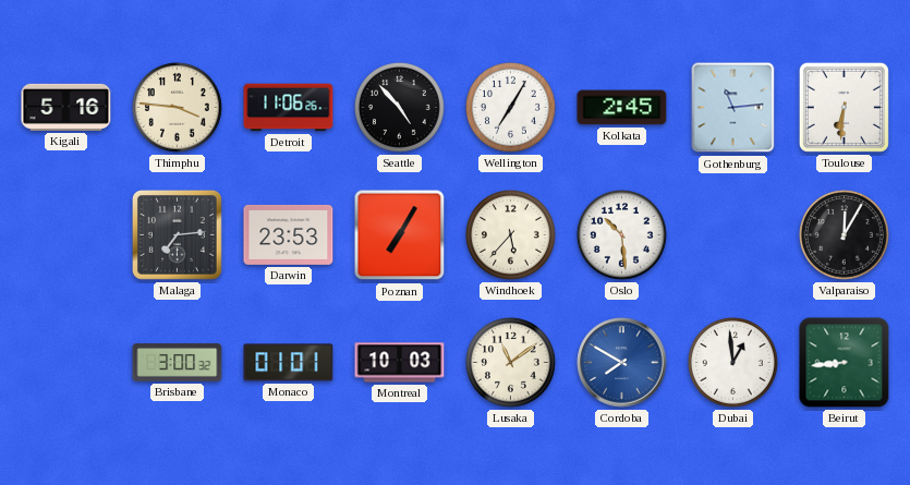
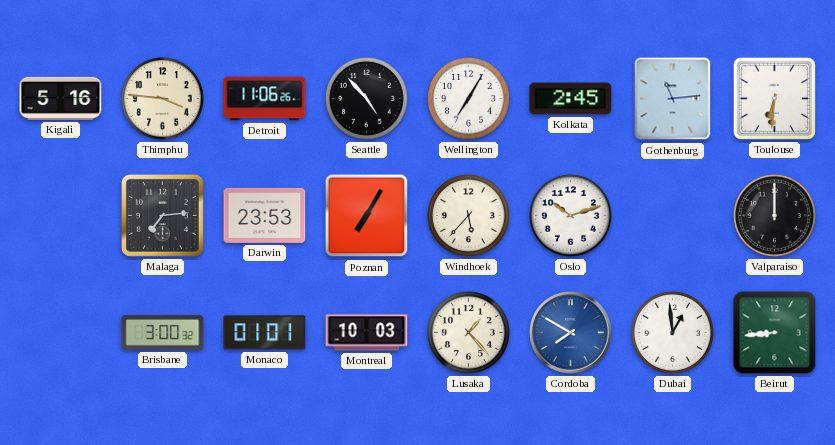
Oslo: 10:29 -> 10:12 (571, 216)
Valparaiso: 12:05 -> 12:00 (775, 216)
Lusaka: 11:09 -> 1:23 (469, 333)
